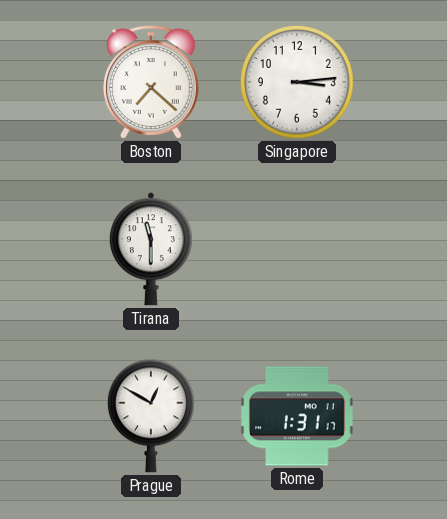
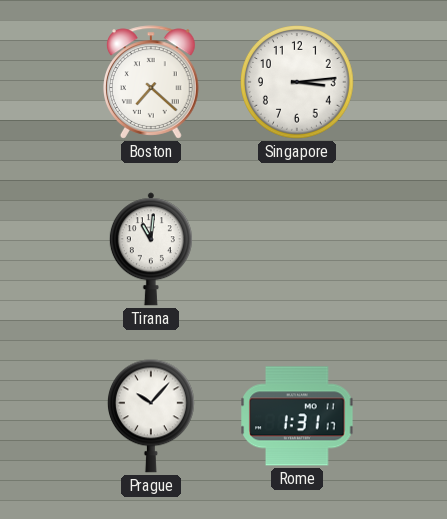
Tirana: 11:30 -> 11:01 (151, 249)
Prague: 12:50 -> 10:07 (151, 416)
